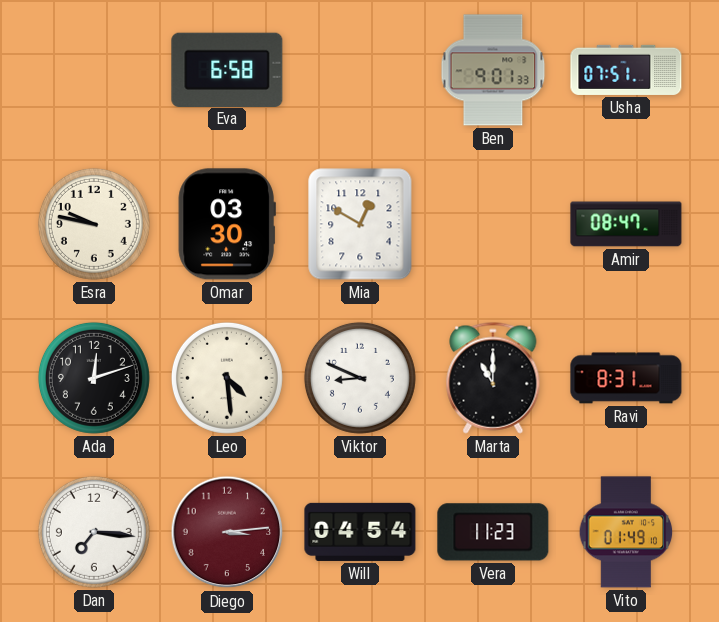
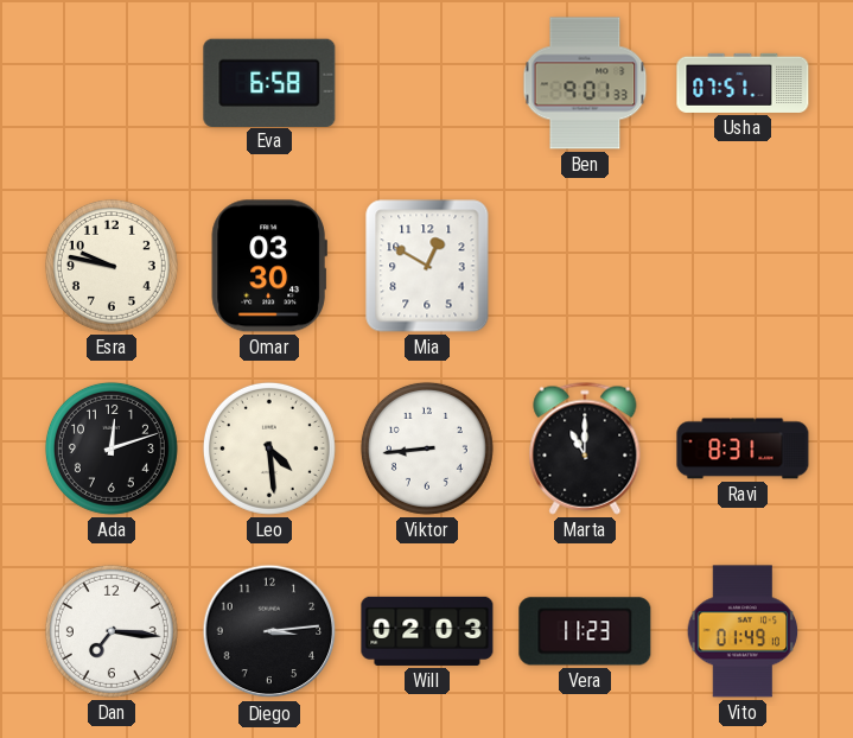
Amir: 08:47 -> none (626, 224)
Viktor: 8:49 -> 8:44 (427, 448)
Diego dial: burgundy -> black (269, 631)
Will: 04:54 -> 02:03 (427, 631)
